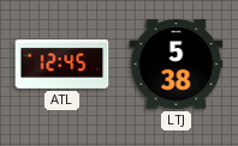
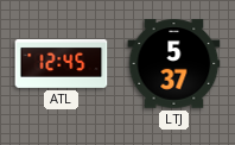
LTJ: 5:38 -> 5:37 (174, 64)
